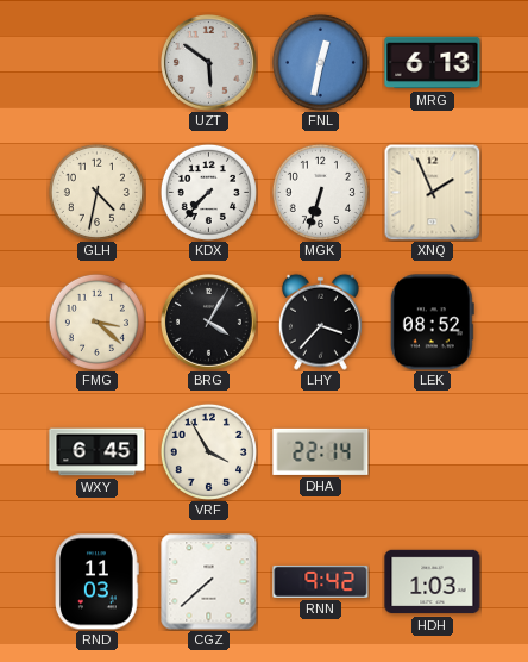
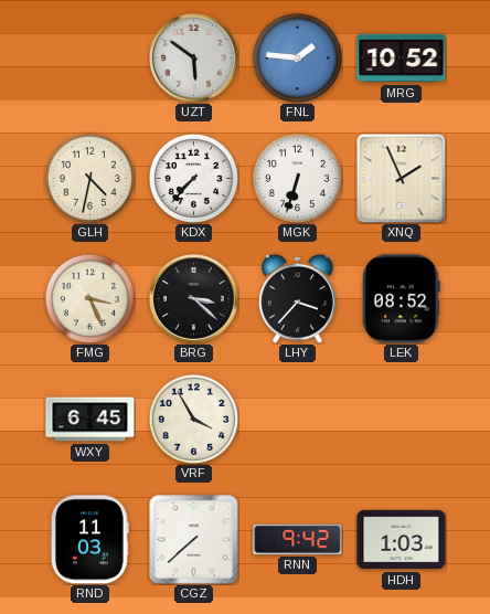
FNL: 12:32 -> 1:46 (297, 57)
MRG: 6:13 -> 10:52 (402, 59)
FMG: 3:22 -> 3:26 (89, 298)
BRG: 4:05 -> 3:22 (194, 299)
DHA: 22:14 -> none (321, 451)
